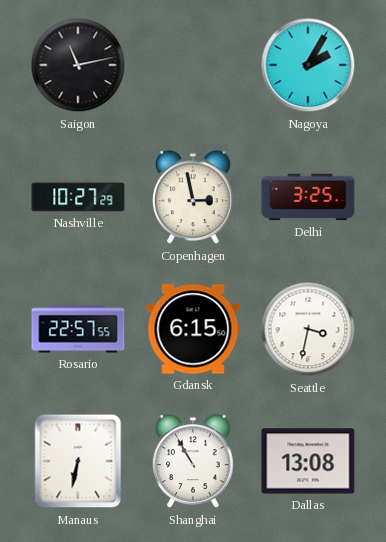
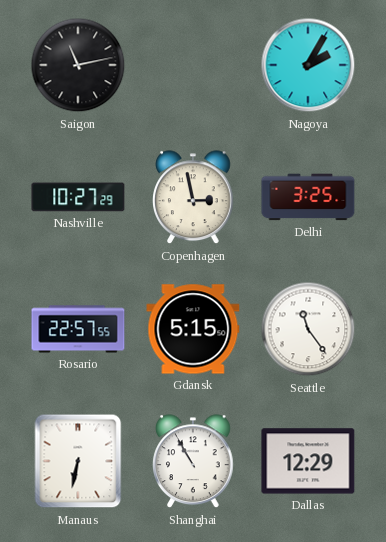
Gdansk: 6:15 -> 5:15 (193, 329)
Seattle: 3:32 -> 11:24 (308, 329)
Dallas: 13:08 -> 12:29 (308, 461)
